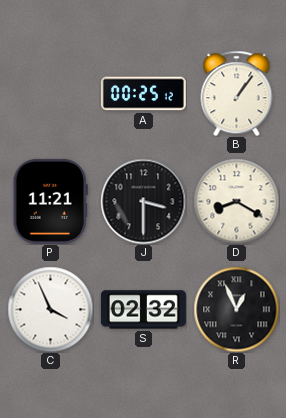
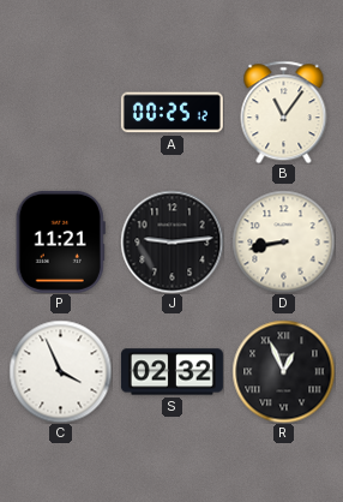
B: 1:06 -> 11:06 (284, 112)
J: 3:30 -> 9:14 (171, 241)
D: 8:20 -> 8:43 (283, 241)
